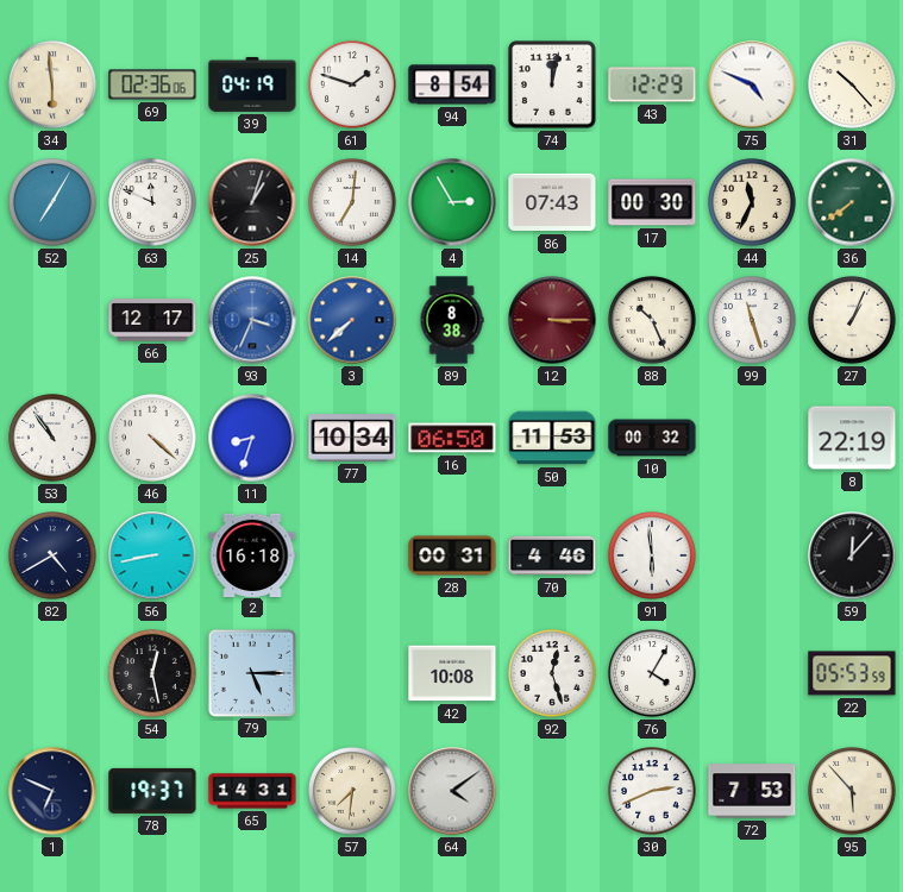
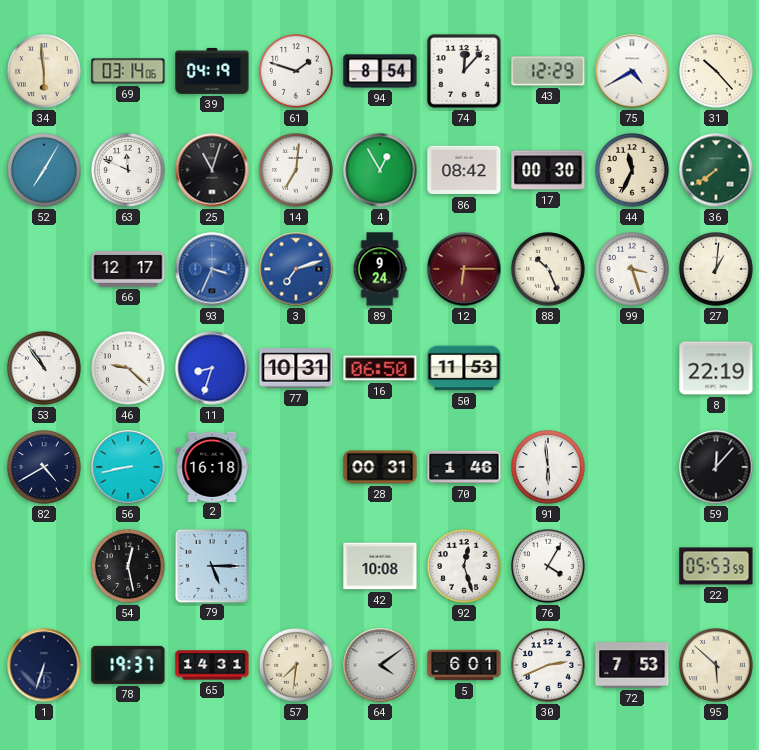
69: 02:36 -> 03:14 (128, 71)
74: 12:02 -> 12:07 (464, 71)
75: 4:49 -> 4:40 (632, 71)
25: 1:03 -> 11:03 (212, 170)
4: 2:55 -> 12:55 (380, 170)
86: 07:43 -> 08:42 (464, 170)
3: 7:38 -> 7:12 (296, 269)
89: 8:38 -> 9:24 (380, 269)
12: 3:15 -> 6:15 (464, 269)
99: 11:27 -> 3:27 (632, 269)
27: 1:04 -> 1:01 (716, 269)
46: 4:22 -> 9:22 (128, 368)
77: 10:34 -> 10:31 (296, 368)
10: 00:32 -> none (652, 438)
70: 4:46 -> 1:46 (464, 467)
1: 6:49 -> 6:33 (44, 665)
5: none -> 6:01 (464, 665)
95: 5:53 -> 5:52 (716, 665)
